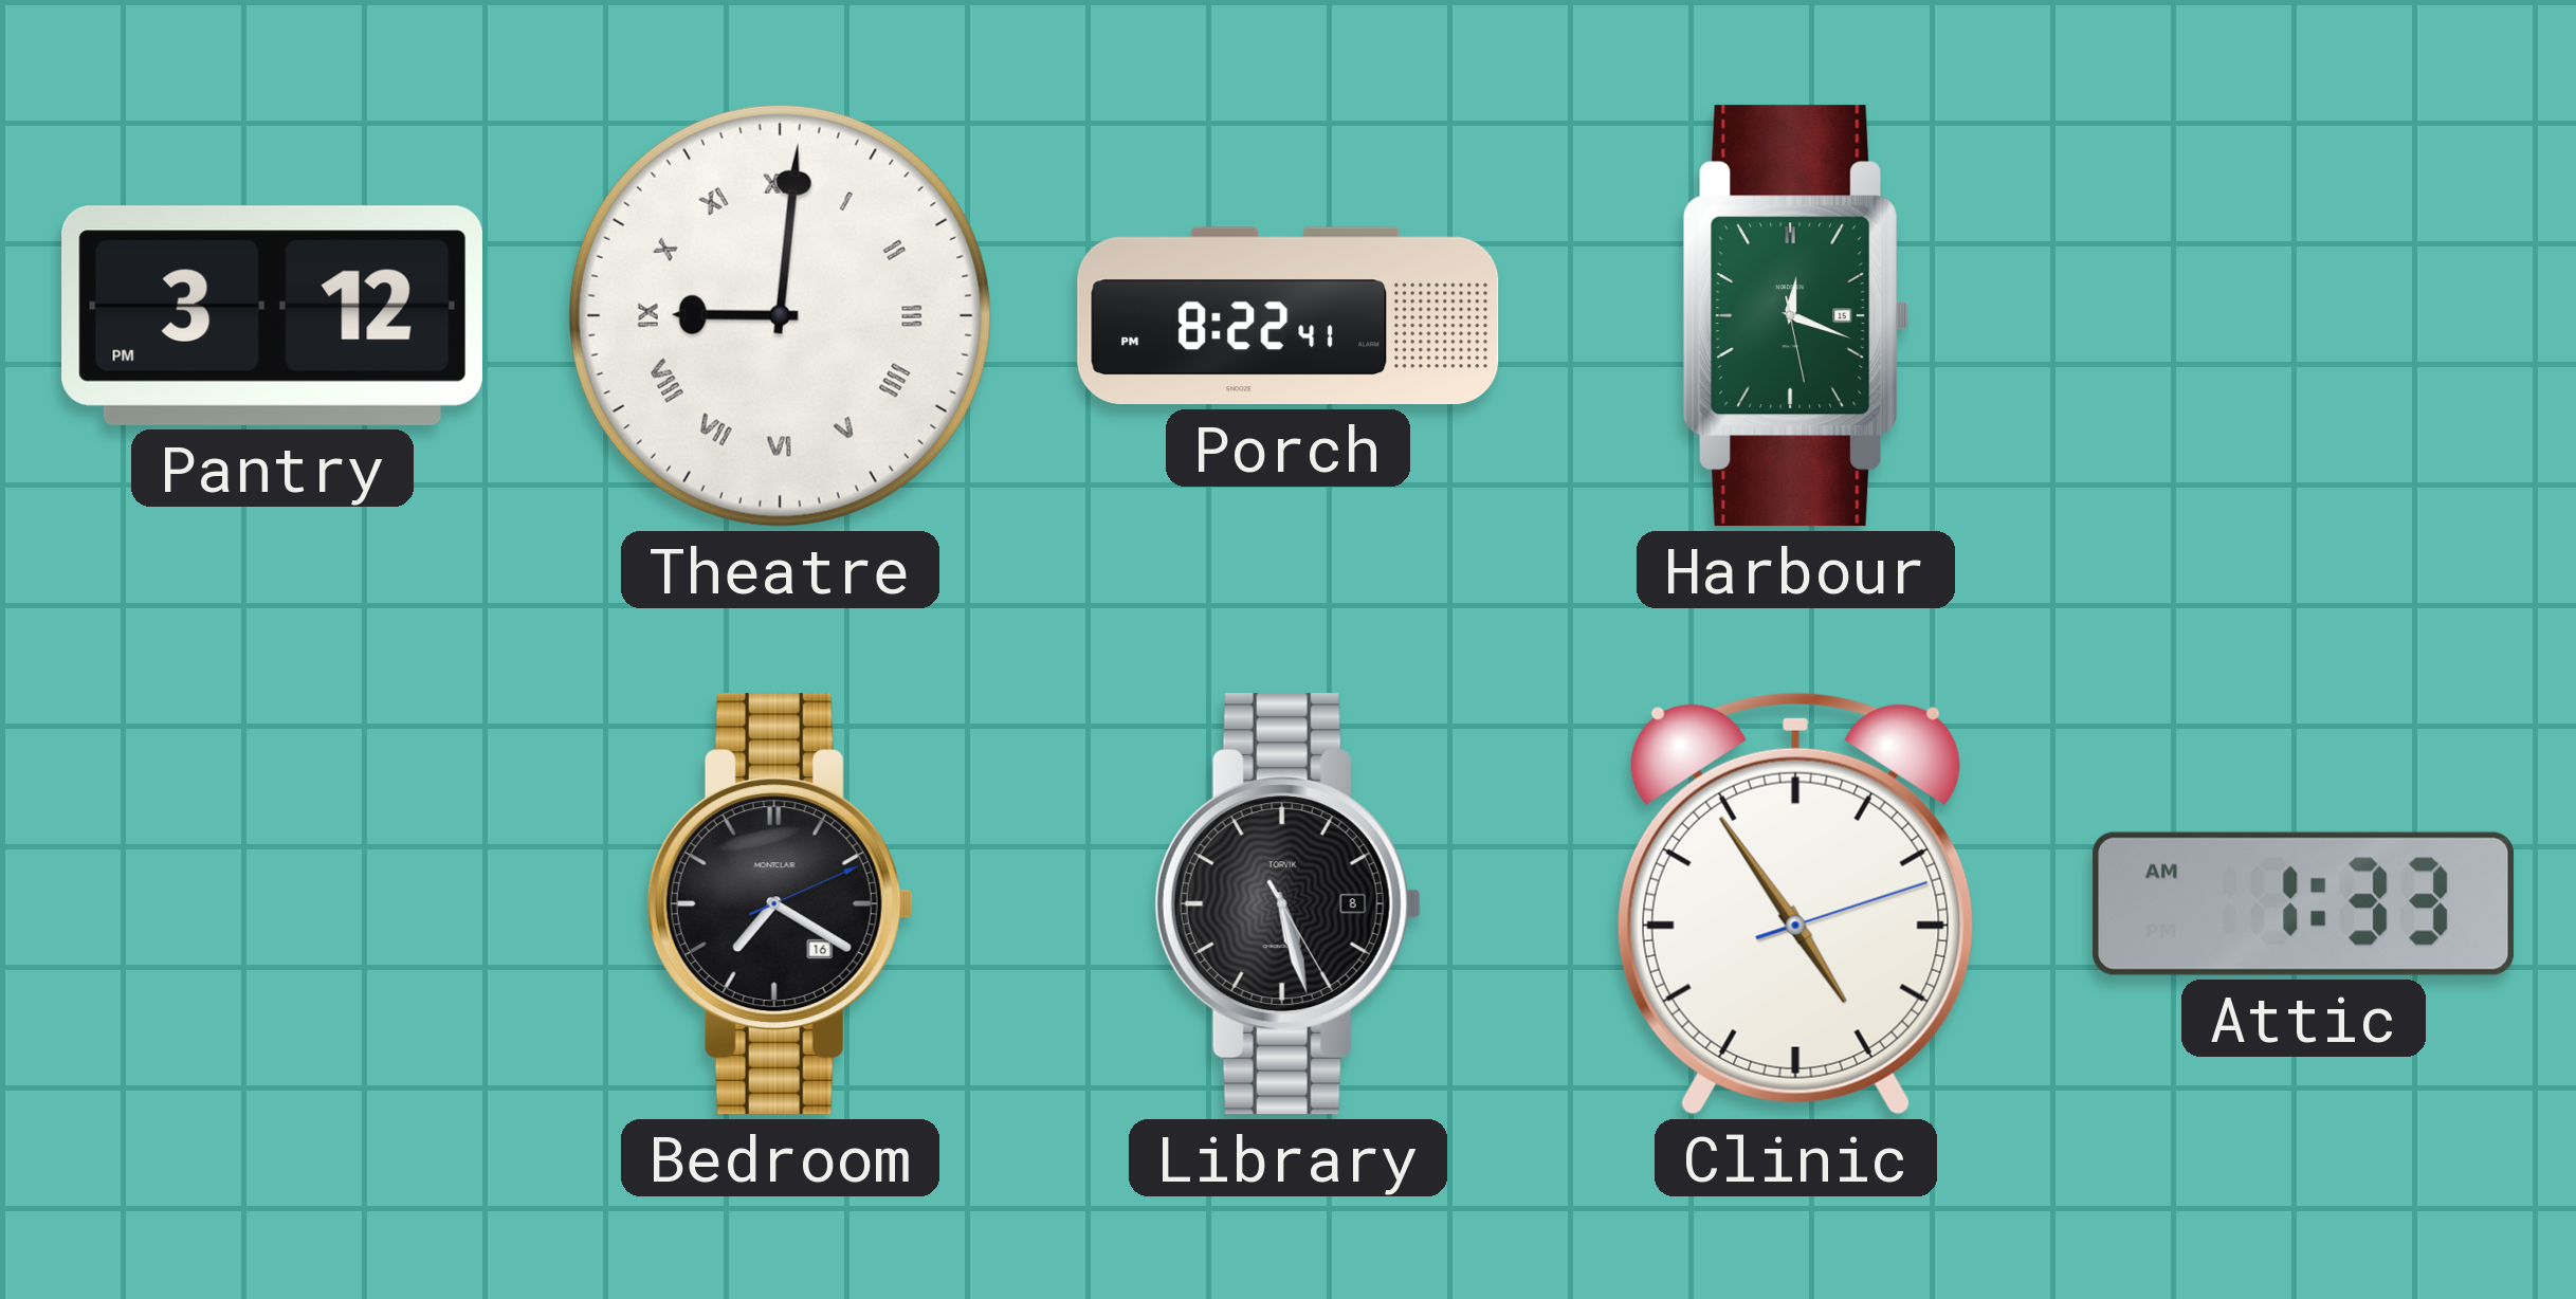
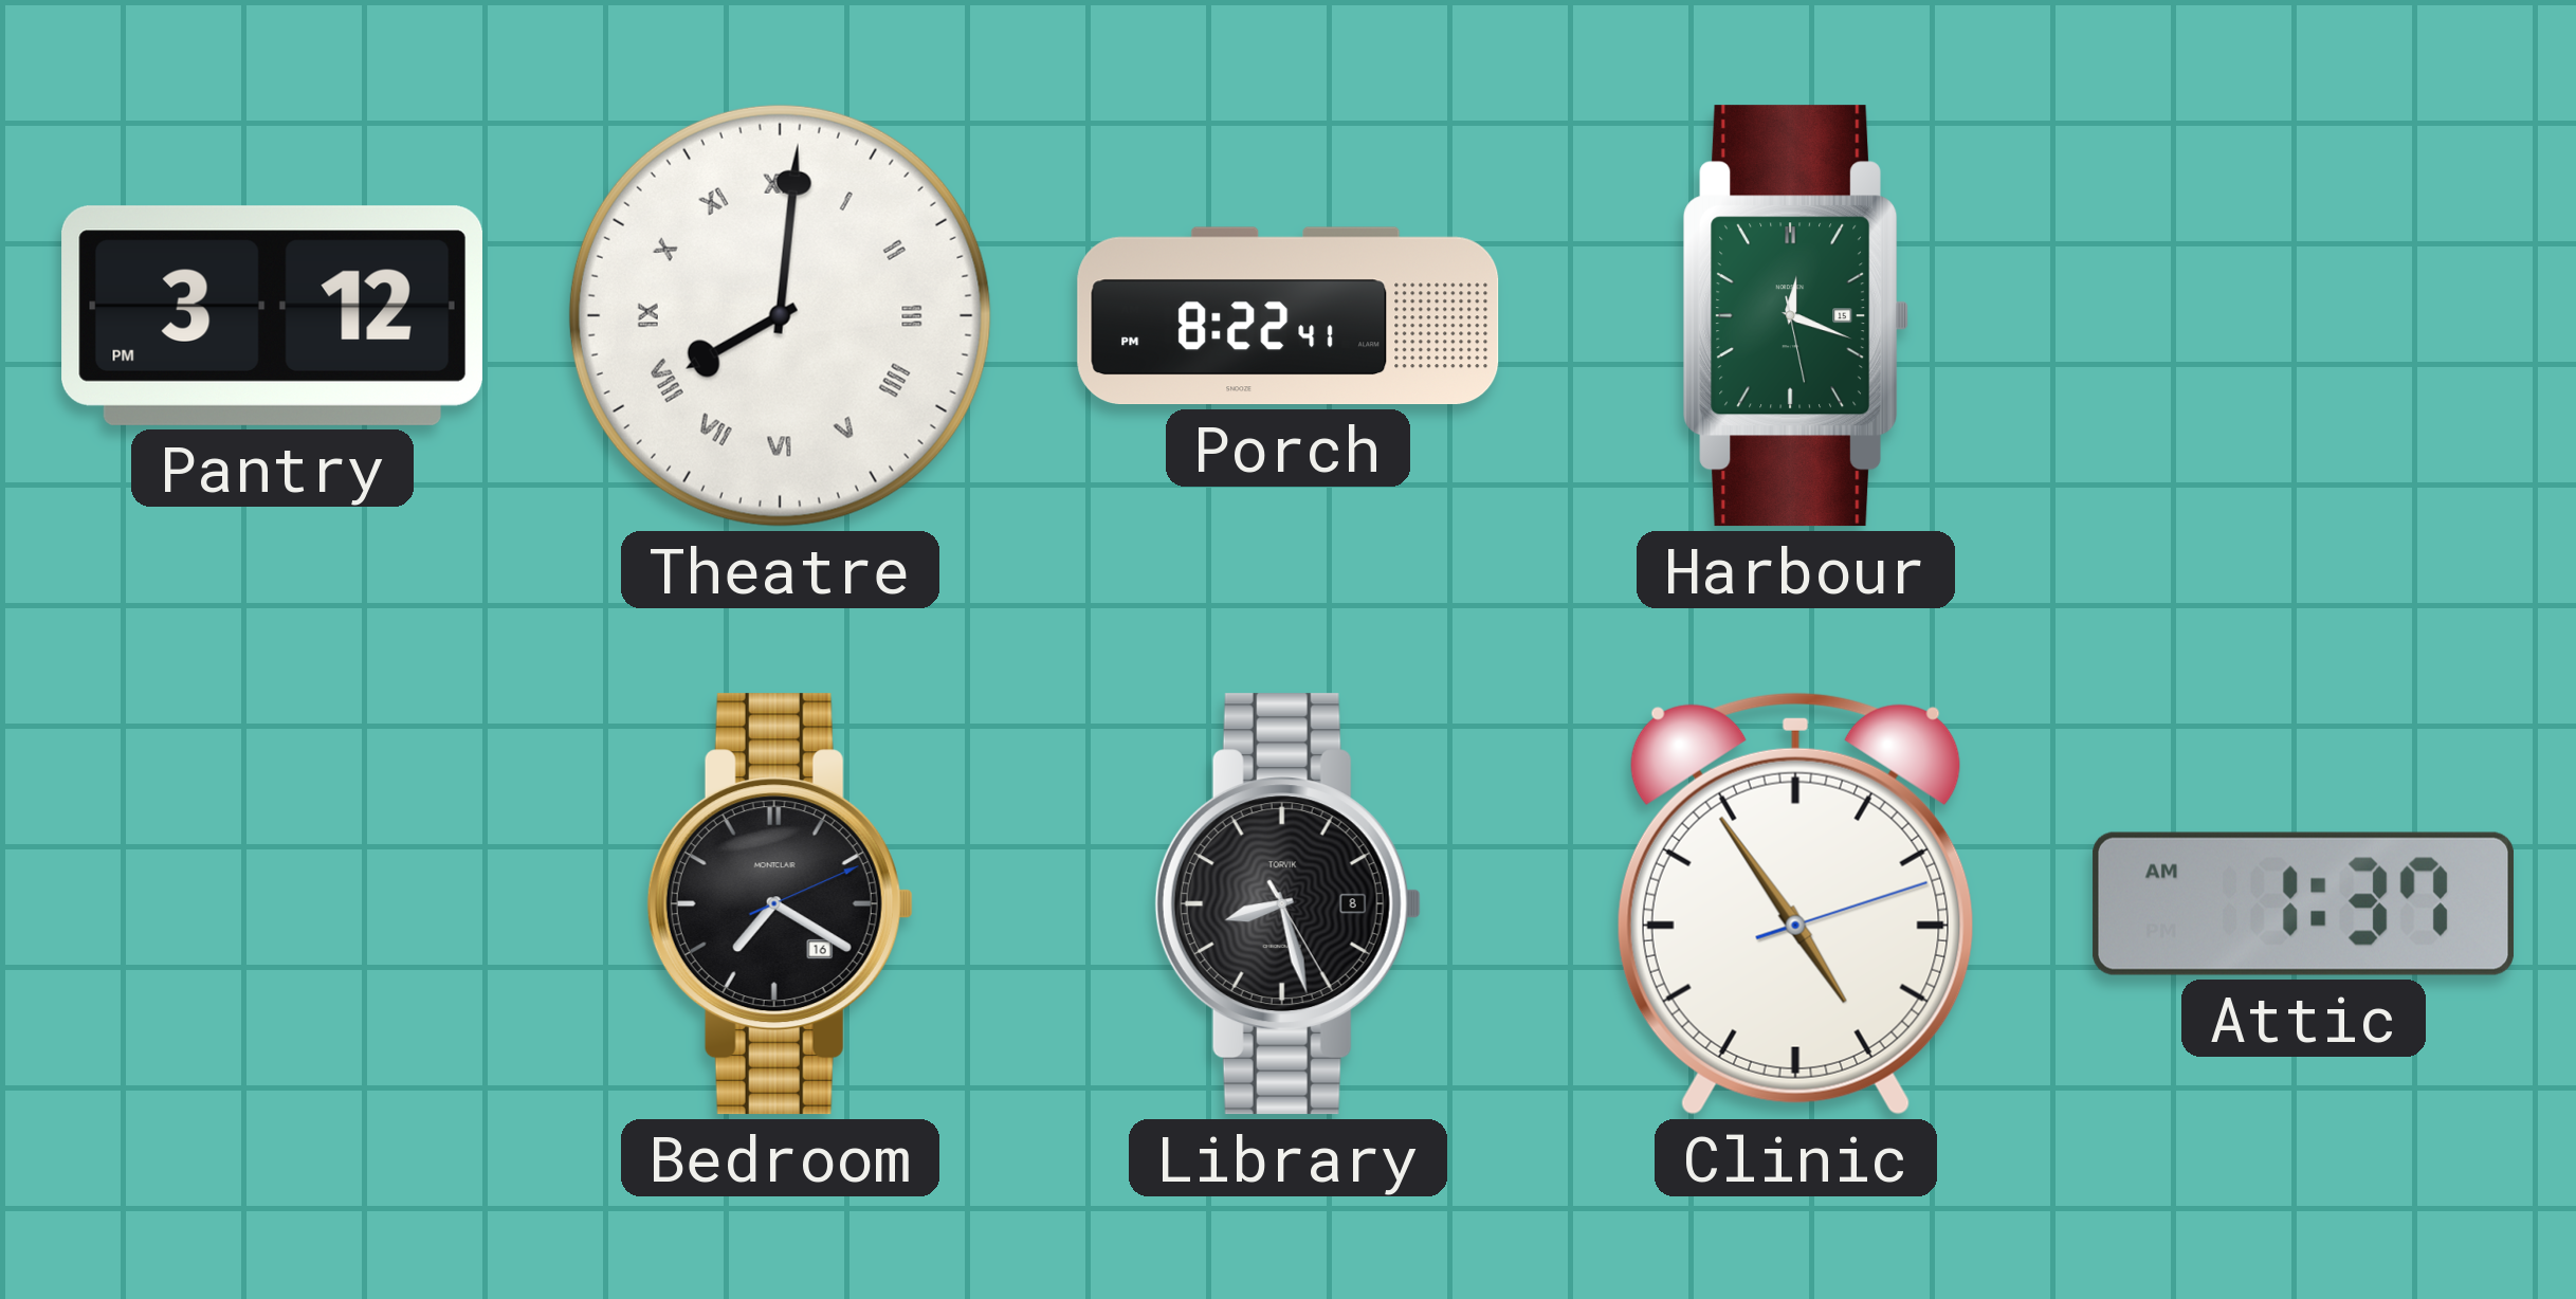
Theatre: 9:01 -> 8:01 (780, 315)
Library: 5:27 -> 8:27 (1287, 904)
Attic: 1:33 -> 1:37 (2303, 903)
